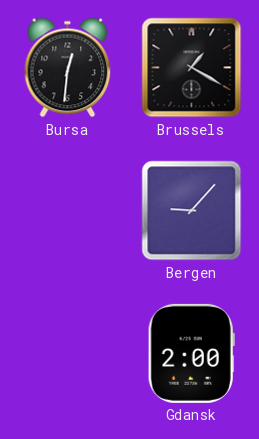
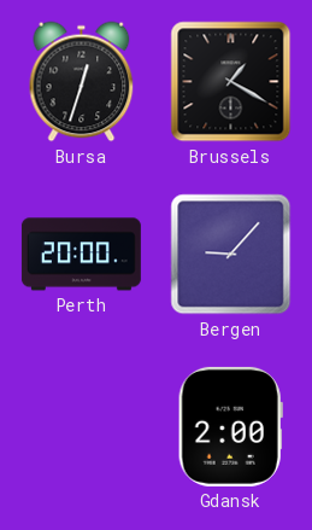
Bursa: 12:31 -> 12:33 (82, 82)
Perth: none -> 20:00 (81, 255)
